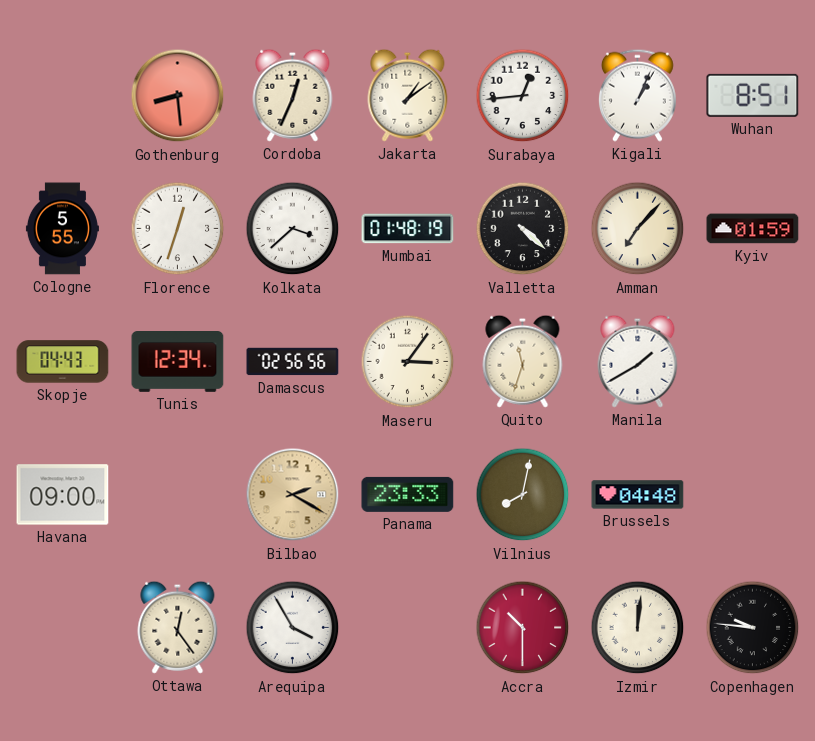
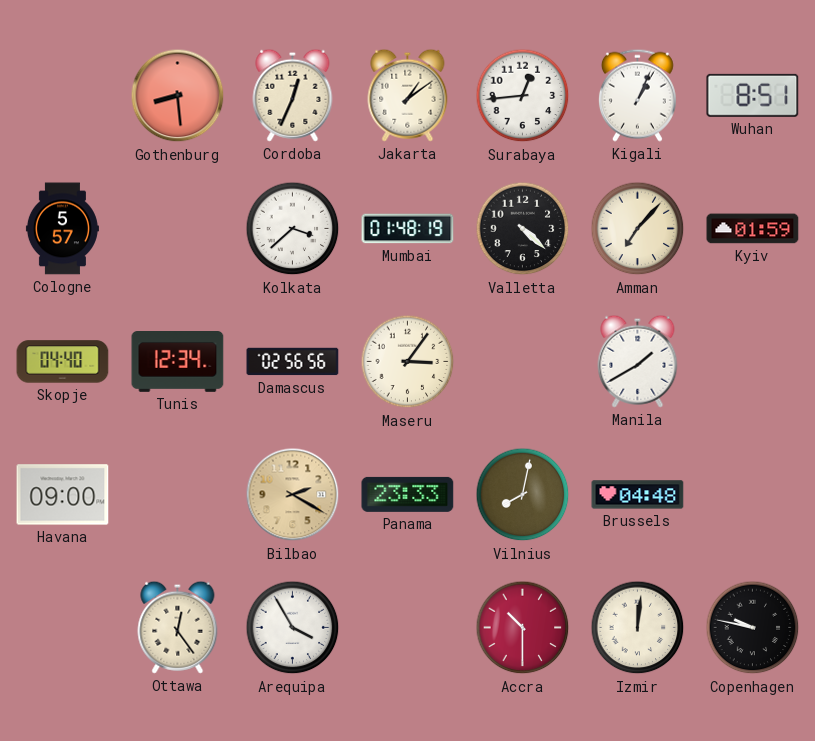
Cologne: 5:55 -> 5:57 (62, 229)
Florence: 12:33 -> none (178, 229)
Skopje: 04:43 -> 04:40 (63, 362)
Quito: 11:33 -> none (523, 361)
Copenhagen: 9:46 -> 9:47 (753, 628)
